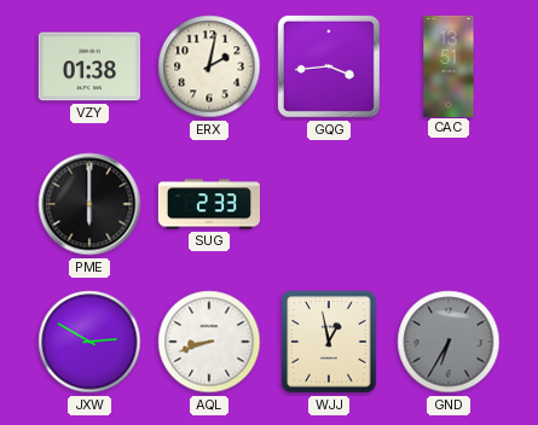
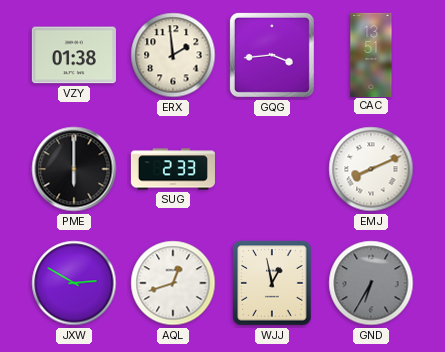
ERX: 2:02 -> 1:59 (173, 55)
EMJ: none -> 8:11 (371, 169)
AQL: 8:42 -> 12:42 (173, 283)
